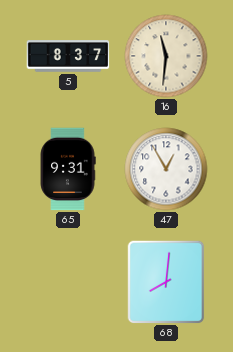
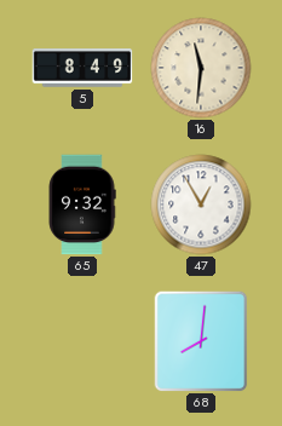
5: 8:37 -> 8:49 (82, 68)
65: 9:31 -> 9:32 (82, 205)
